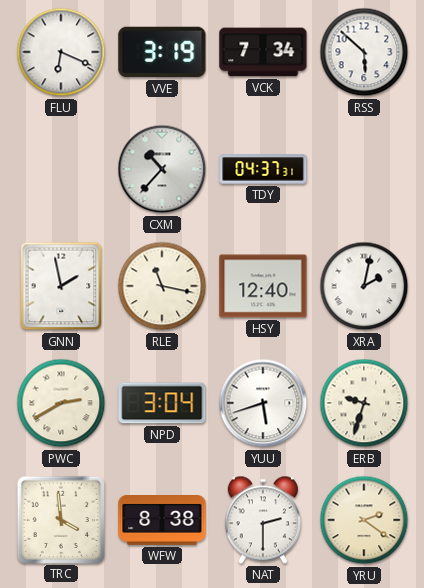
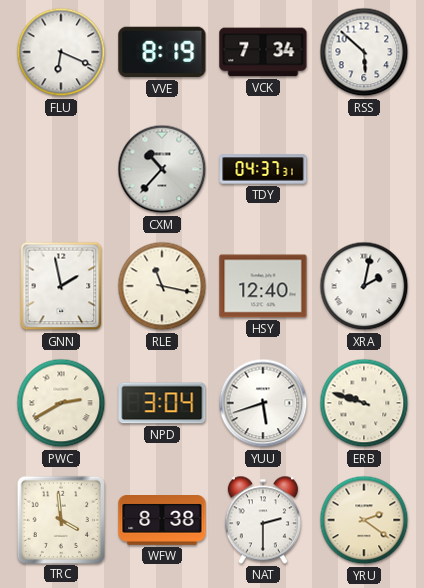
VVE: 3:19 -> 8:19 (162, 52)
ERB: 9:33 -> 9:48 (364, 403)
